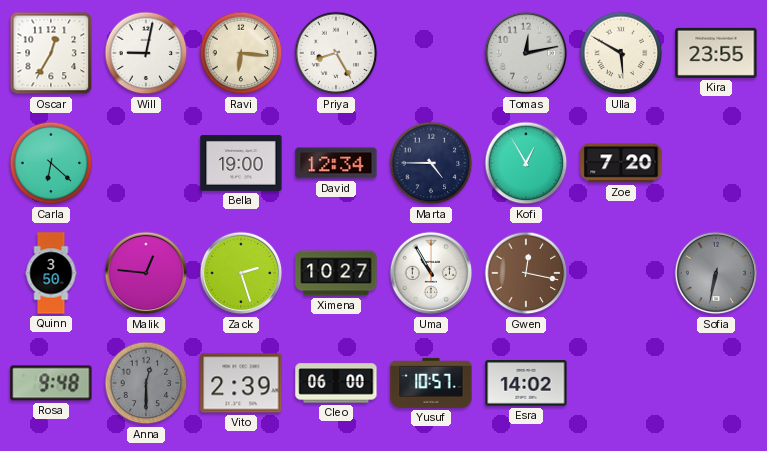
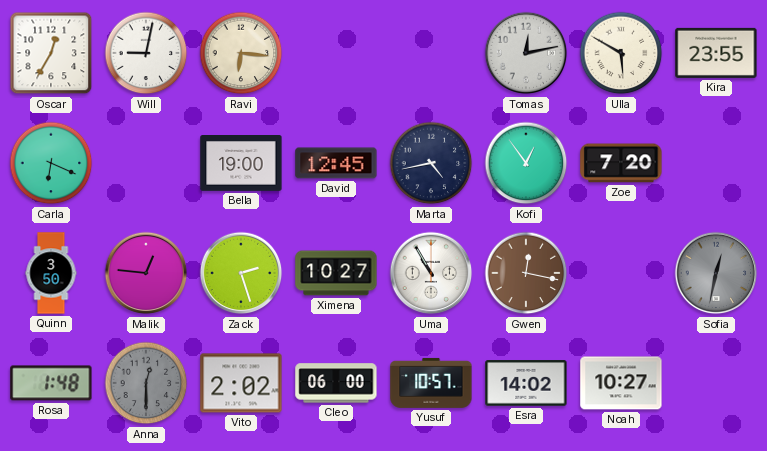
Priya: 8:25 -> none (336, 53)
Carla: 6:22 -> 6:19 (51, 163)
David: 12:34 -> 12:45 (336, 163)
Marta: 4:45 -> 4:43 (431, 163)
Kofi: 12:55 -> 12:54 (526, 163)
Sofia: 6:32 -> 12:32 (716, 273)
Rosa: 9:48 -> 1:48 (51, 383)
Vito: 2:39 -> 2:02 (241, 383)
Noah: none -> 10:27 (621, 383)
